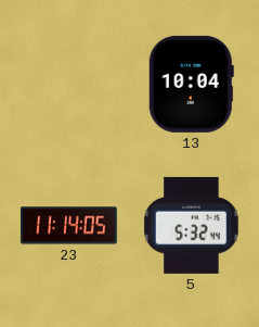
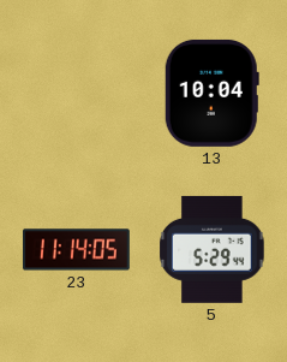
5: 5:32 -> 5:29 (213, 249)
